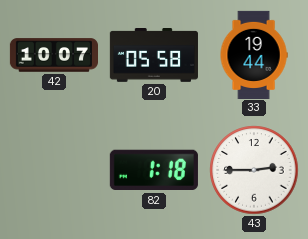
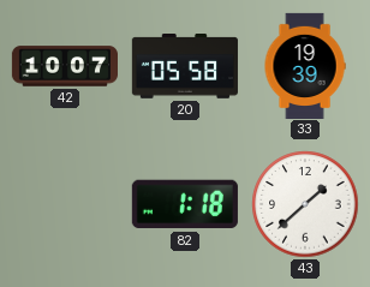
33: 19:44 -> 19:39 (305, 65)
43: 2:45 -> 1:38 (305, 204)
